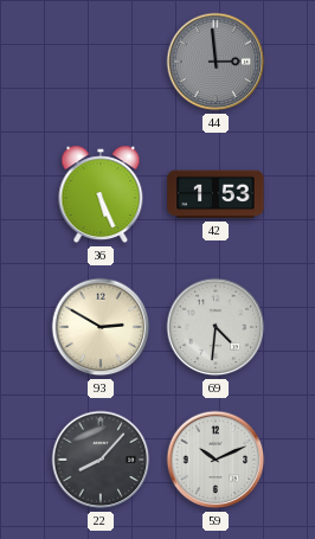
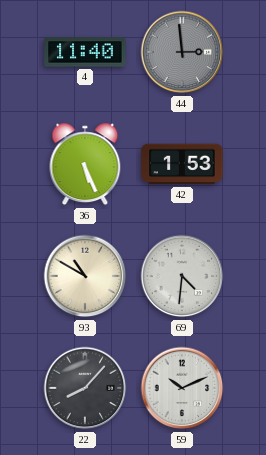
4: none -> 11:40 (85, 52)
93: 2:50 -> 10:50 (85, 276)
